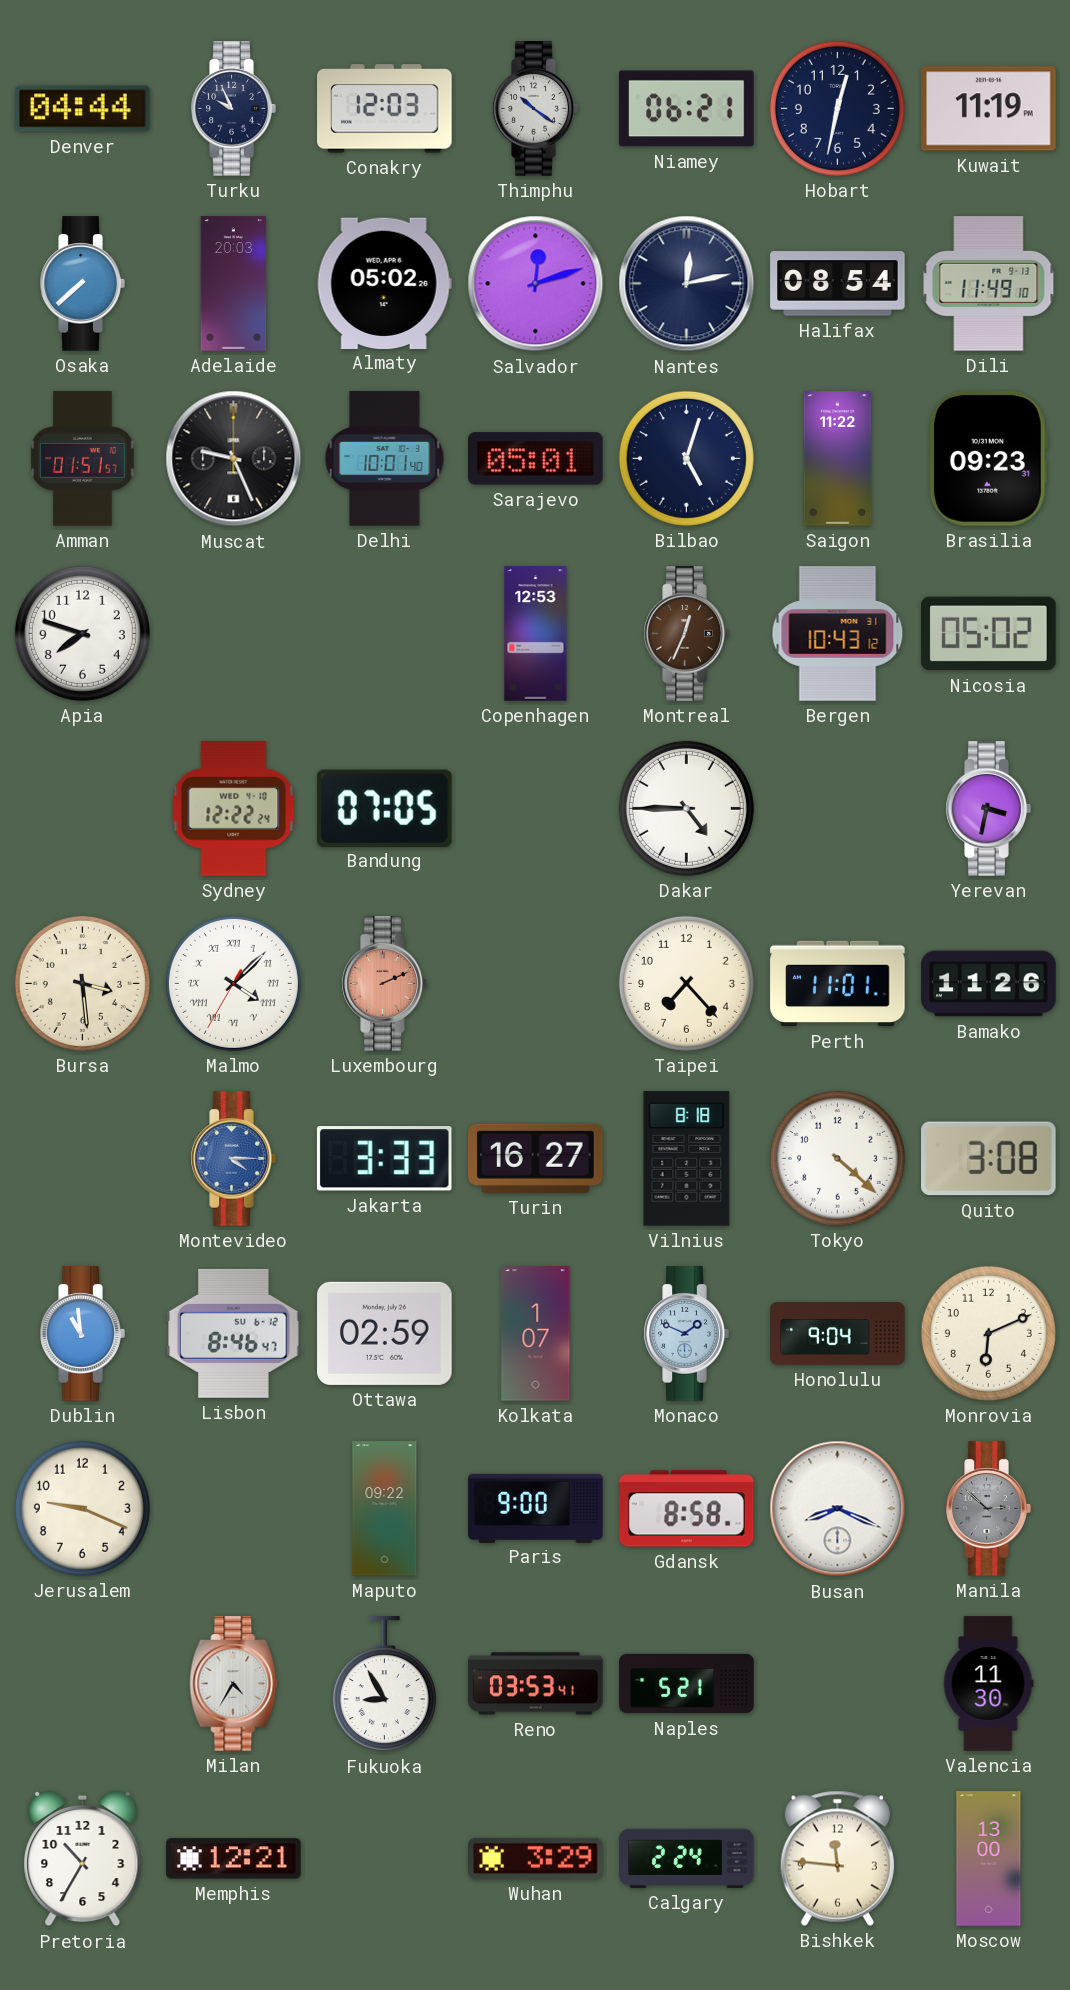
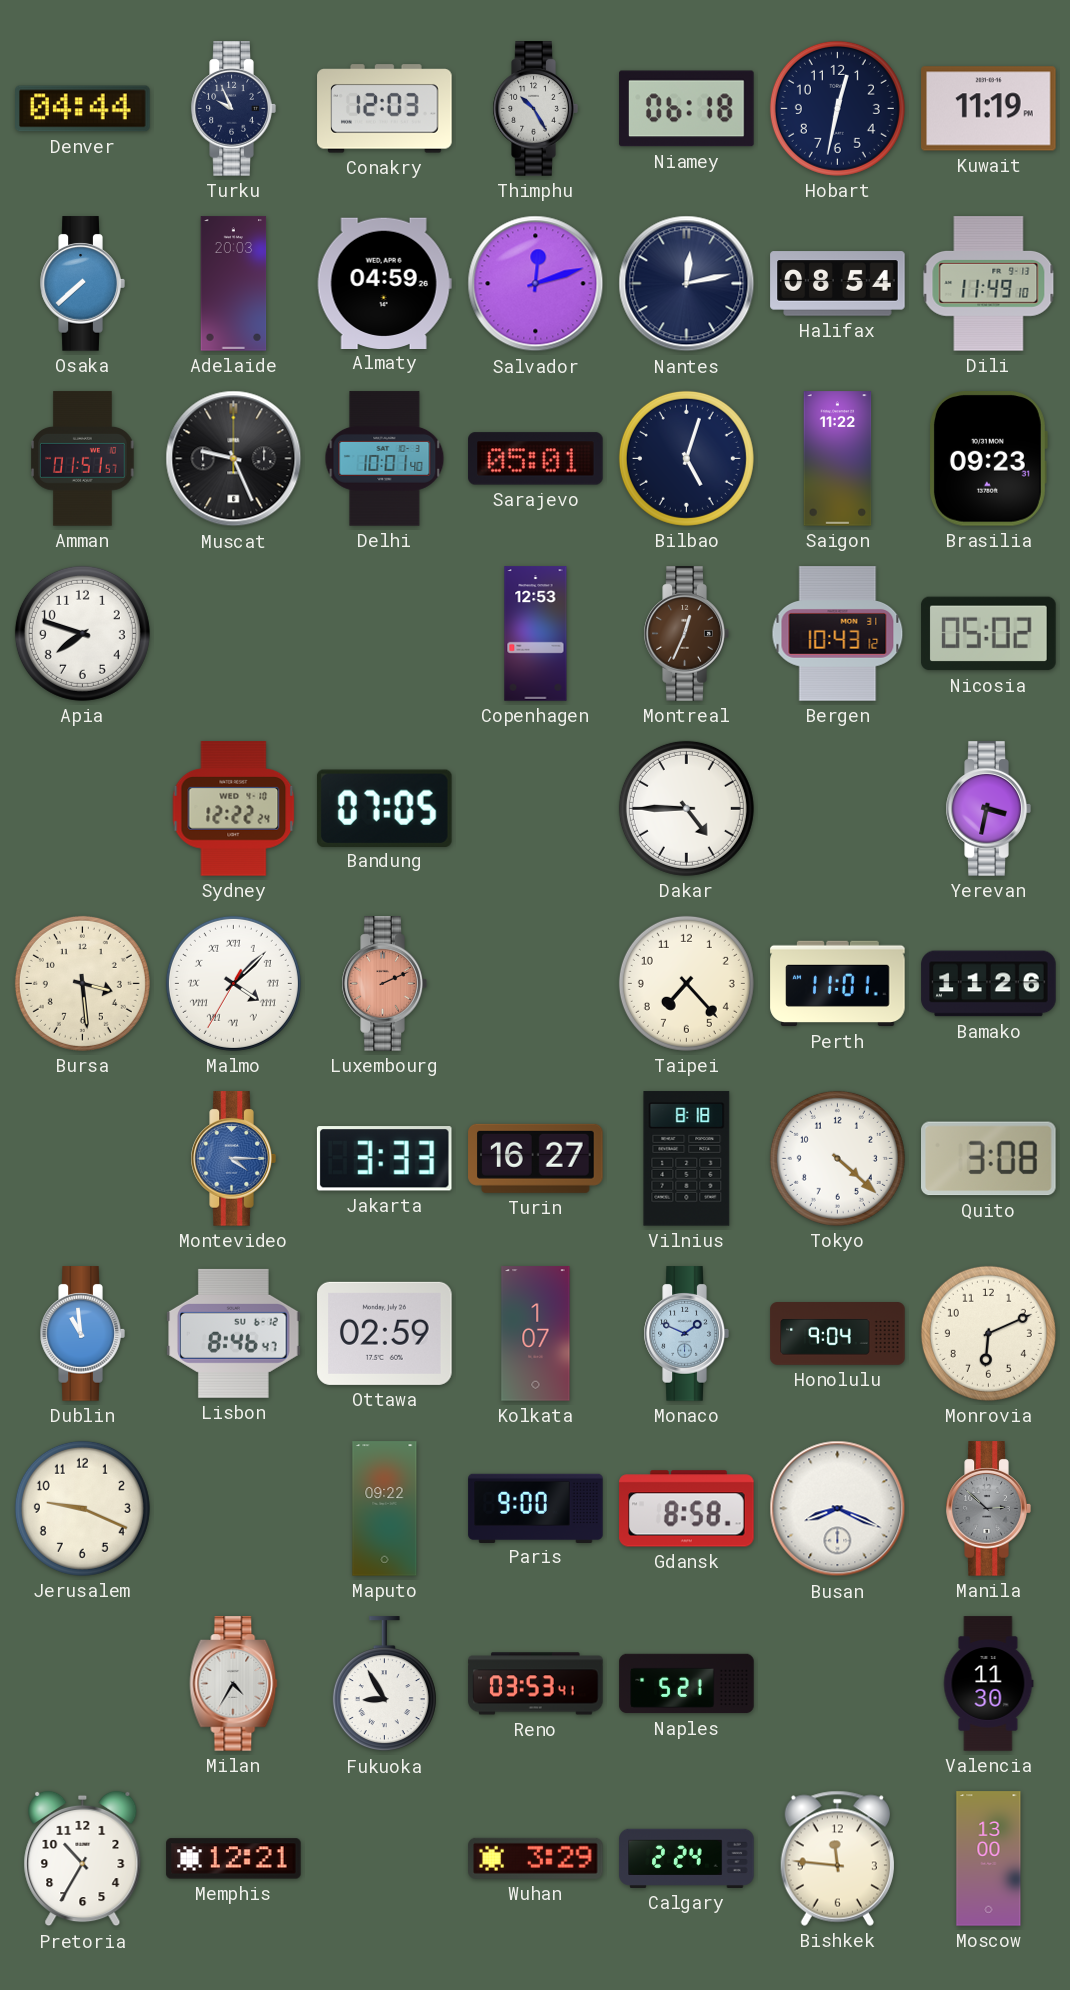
Thimphu: 10:21 -> 10:25 (535, 109)
Niamey: 06:21 -> 06:18 (687, 109)
Almaty: 05:02 -> 04:59 (384, 283)
